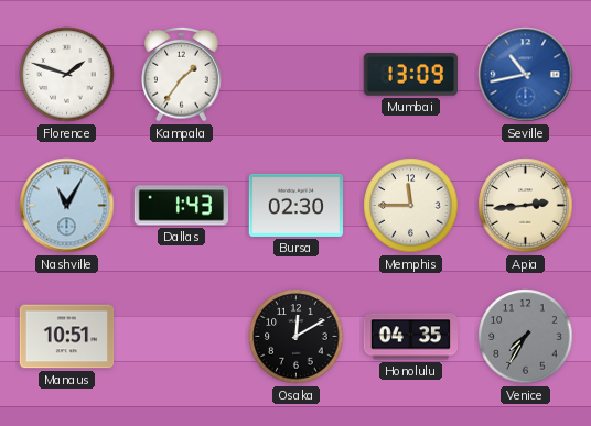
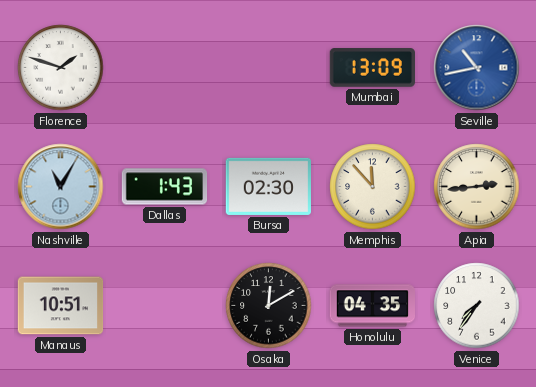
Kampala: 1:36 -> none (182, 74)
Memphis: 11:45 -> 11:53 (373, 187)
Venice: 7:35 -> 7:36 (477, 306)
Venice dial: grey -> white (477, 306)
